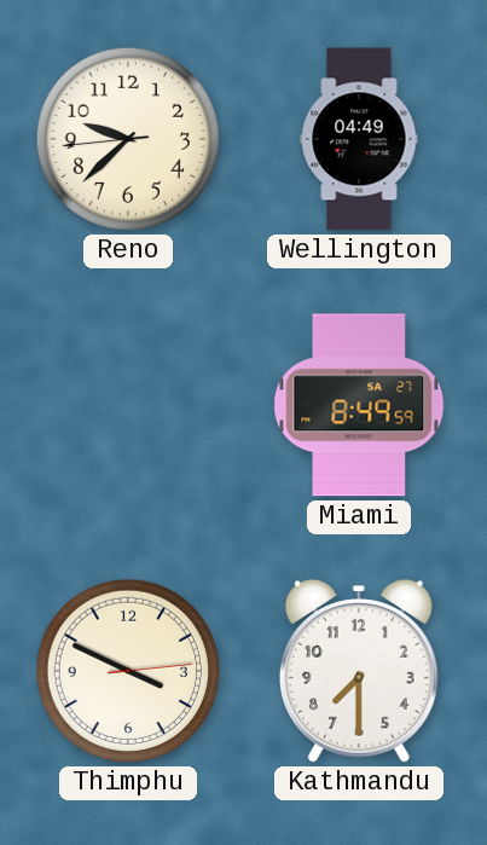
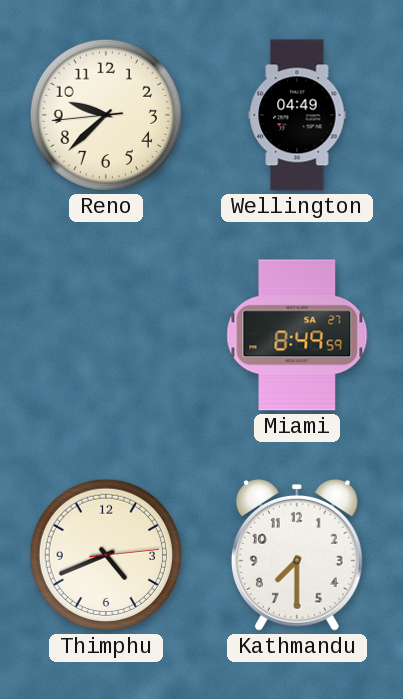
Thimphu: 3:49 -> 4:41 (106, 555)
